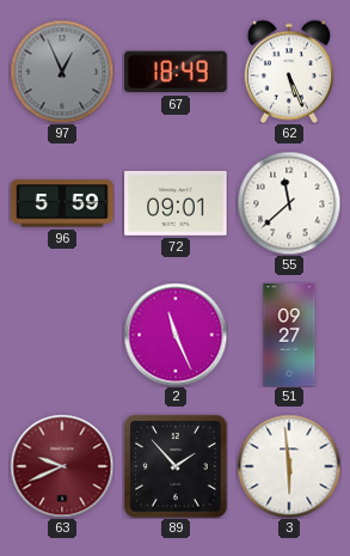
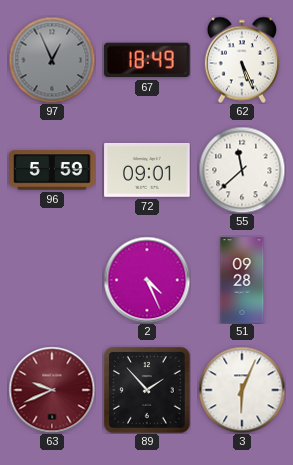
2: 11:26 -> 4:26 (147, 280)
51: 09:27 -> 09:28 (242, 280)
3: 5:59 -> 6:04 (242, 390)
